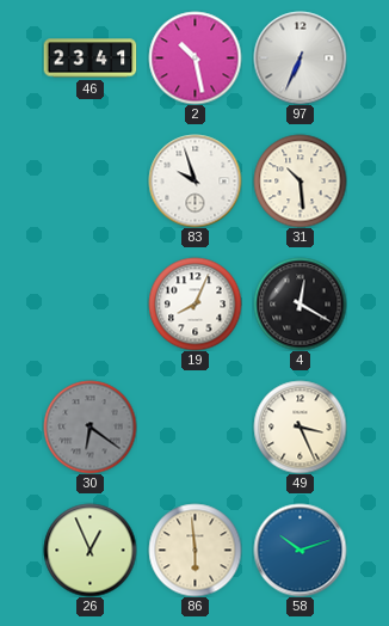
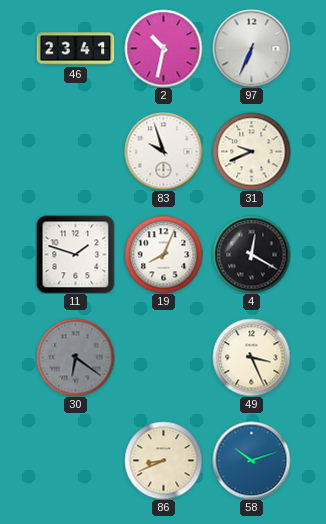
2: 10:28 -> 10:32 (163, 48)
31: 10:29 -> 9:41 (251, 151)
11: none -> 1:48 (75, 254)
26: 12:56 -> none (89, 550)
86: 5:59 -> 8:41 (163, 460)
